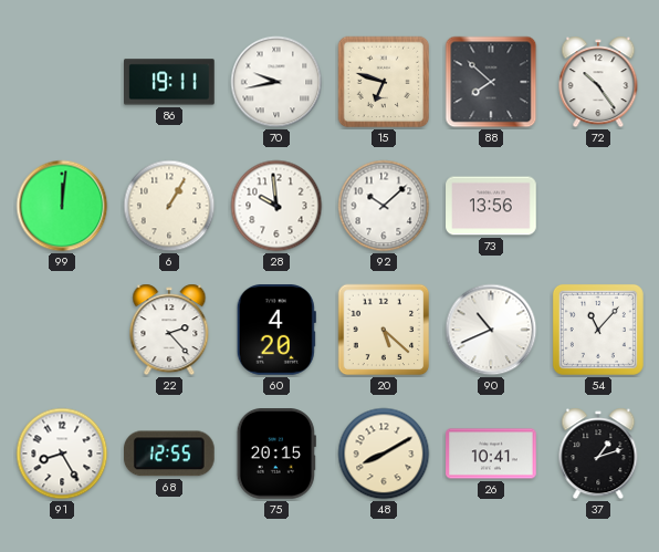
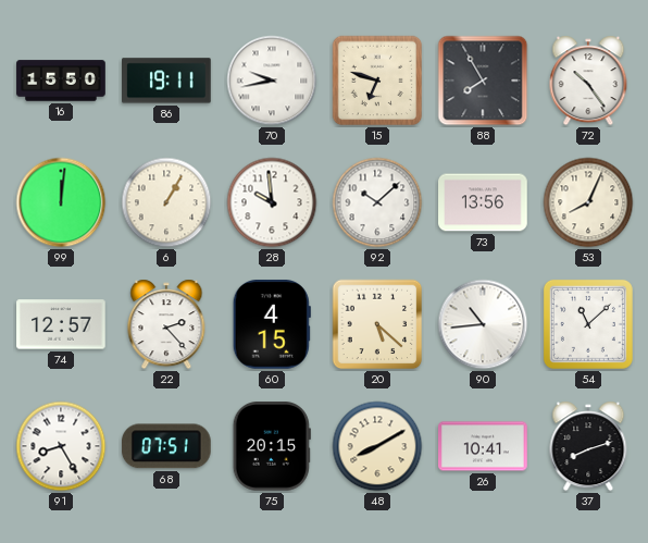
16: none -> 15:50 (61, 81)
88: 7:52 -> 7:55 (483, 81)
53: none -> 8:04 (588, 202)
74: none -> 12:57 (61, 324)
60: 4:20 -> 4:15 (272, 325)
90: 10:41 -> 10:44 (483, 324)
54: 11:07 -> 11:08 (588, 324)
68: 12:55 -> 07:51 (166, 446)
37: 1:12 -> 8:12 (588, 446)
